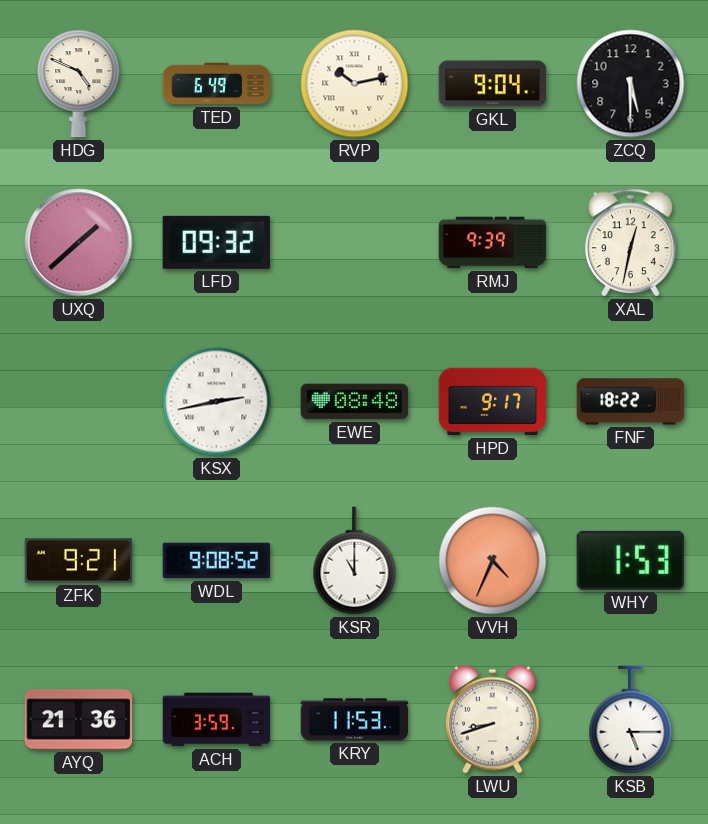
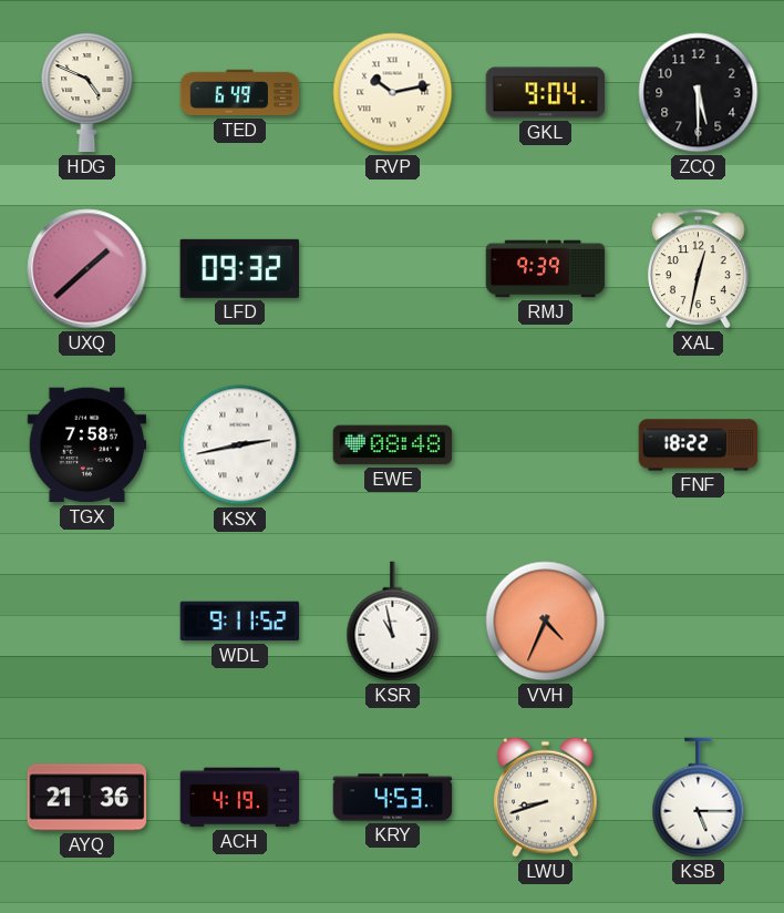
TGX: none -> 7:58 (87, 445)
HPD: 9:17 -> none (493, 402)
ZFK: 9:21 -> none (79, 561)
WDL: 9:08 -> 9:11 (240, 622)
KSR: 11:00 -> 10:58 (393, 622)
WHY: 1:53 -> none (630, 560)
ACH: 3:59 -> 4:19 (240, 798)
KRY: 11:53 -> 4:53 (393, 798)
